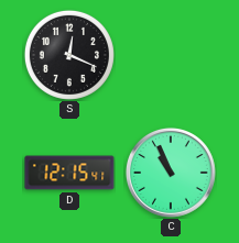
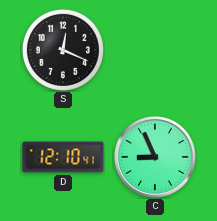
D: 12:15 -> 12:10 (63, 157)
C: 10:56 -> 8:56 (155, 157)
